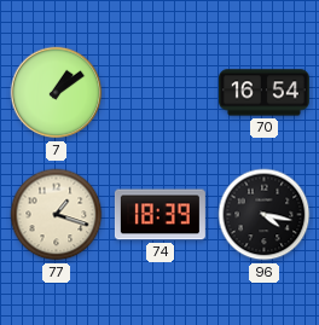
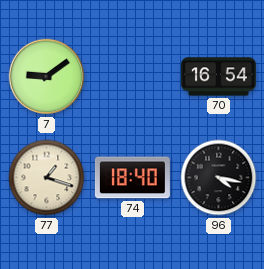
7: 1:09 -> 9:09 (47, 77)
74: 18:39 -> 18:40 (132, 178)
